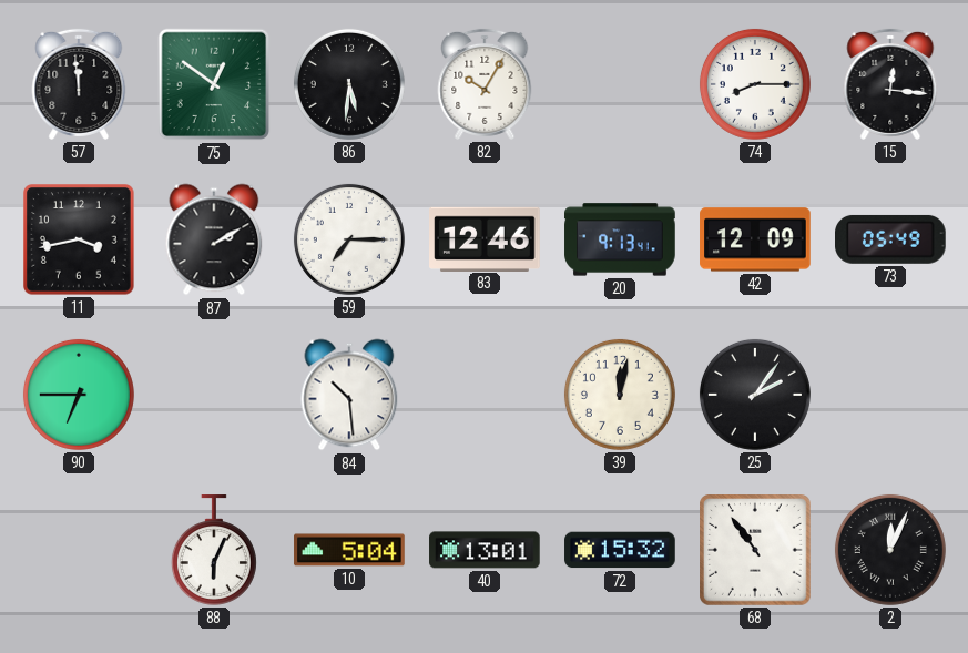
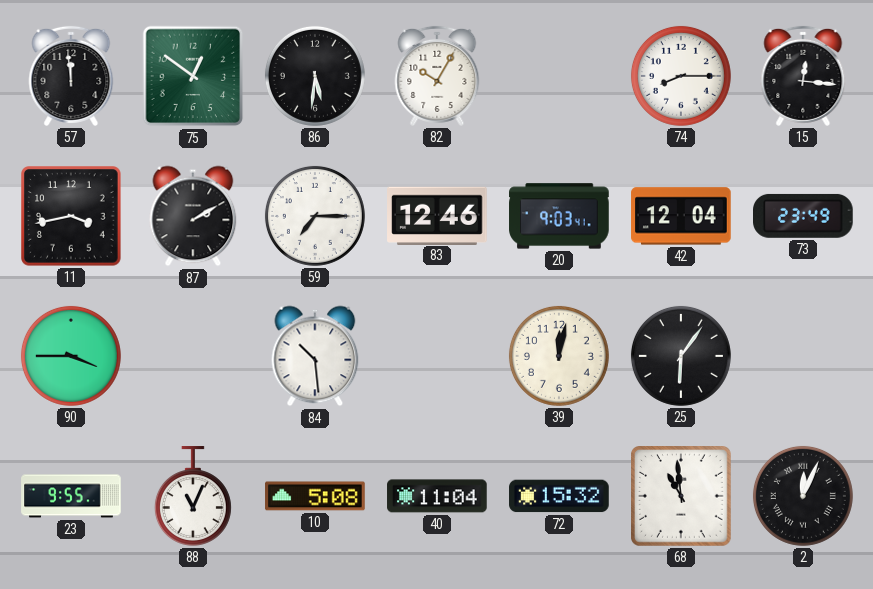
20: 9:13 -> 9:03 (559, 216)
42: 12:09 -> 12:04 (681, 216)
73: 05:49 -> 23:49 (804, 216)
90: 6:45 -> 3:45 (71, 356)
25: 2:06 -> 6:06 (681, 356)
23: none -> 9:55 (71, 496)
88: 6:04 -> 11:04 (193, 496)
10: 5:04 -> 5:08 (315, 496)
40: 13:01 -> 11:04 (437, 496)
68: 10:54 -> 10:59 (682, 497)
